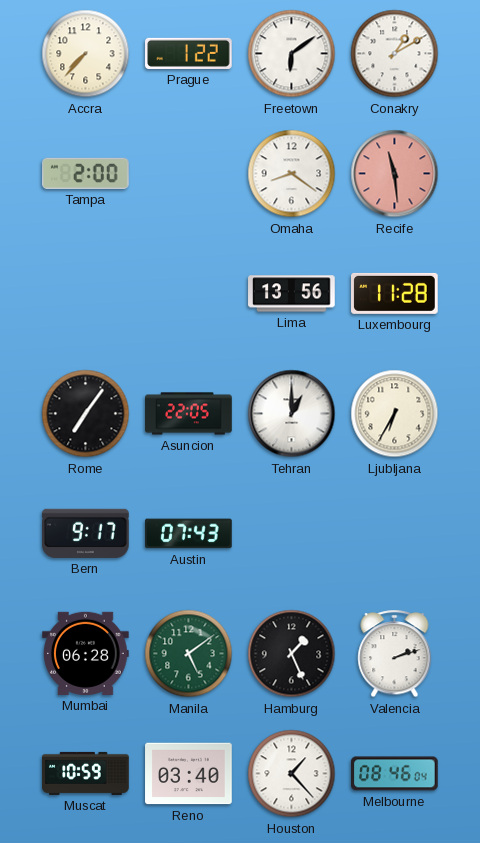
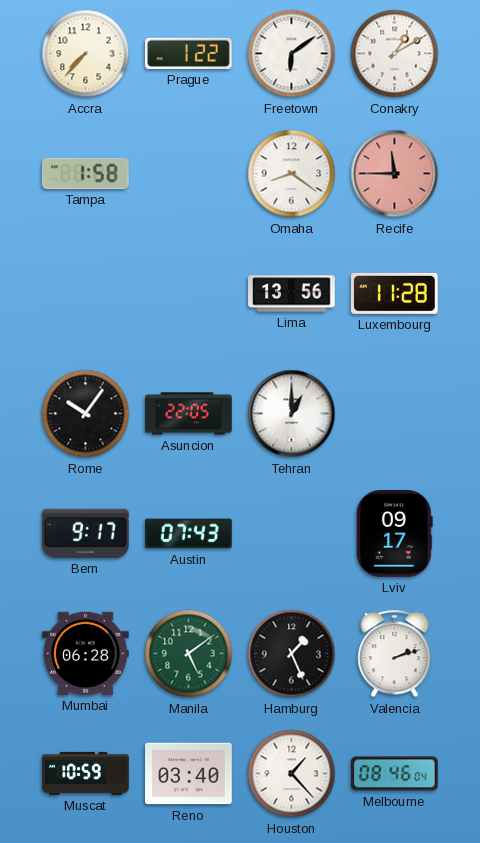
Tampa: 2:00 -> 1:58 (86, 173)
Recife: 11:29 -> 11:45 (395, 174)
Rome: 7:06 -> 10:06 (86, 414)
Ljubljana: 6:35 -> none (395, 414)
Lviv: none -> 09:17 (394, 534)
